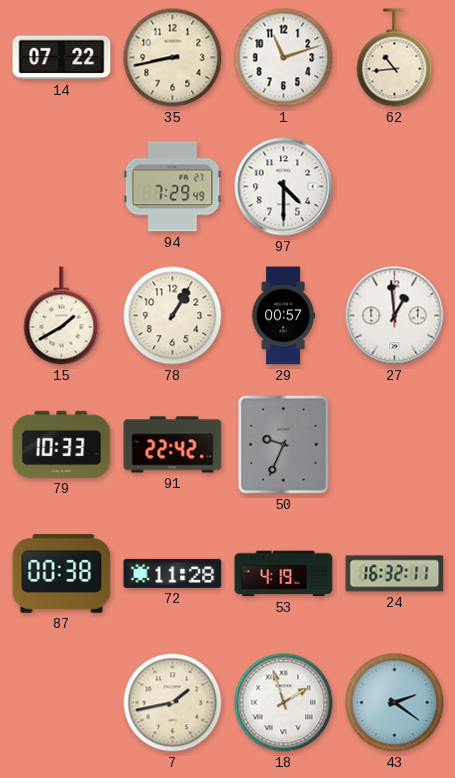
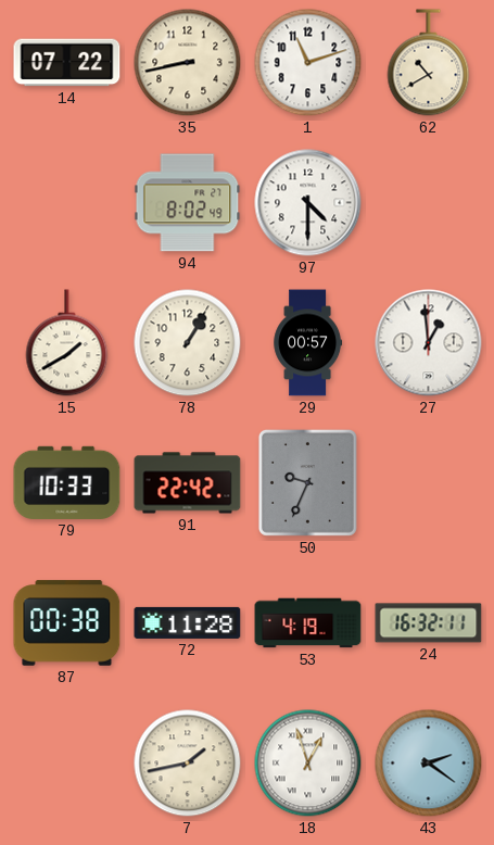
62: 10:44 -> 10:40 (429, 63)
94: 7:29 -> 8:02 (188, 203)
18: 1:57 -> 12:57 (308, 764)
